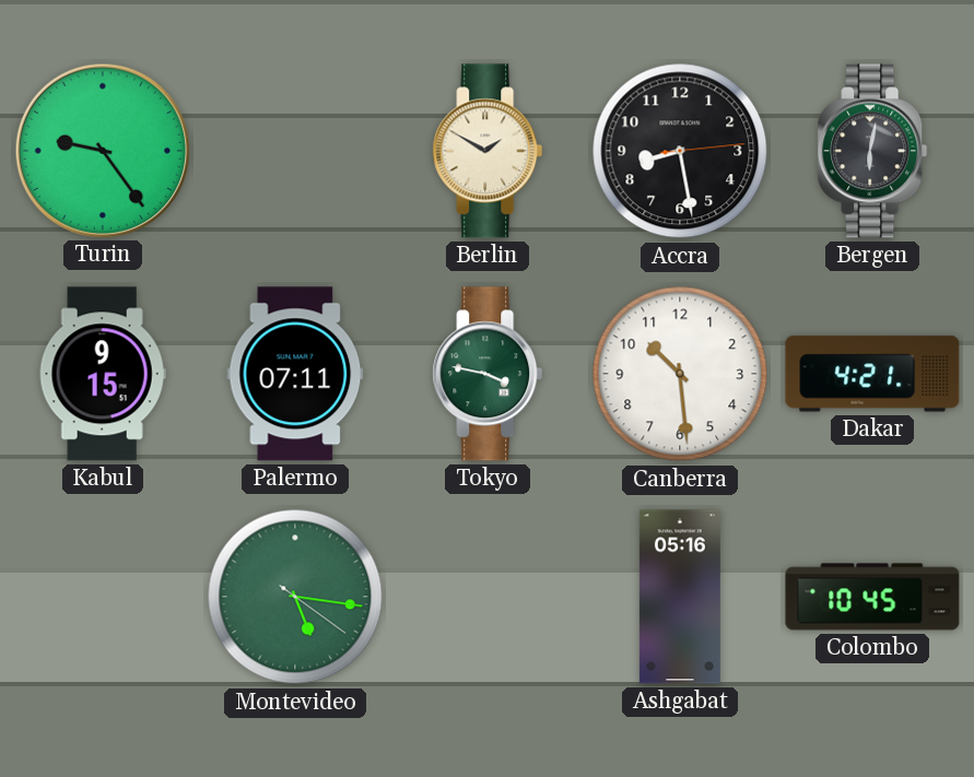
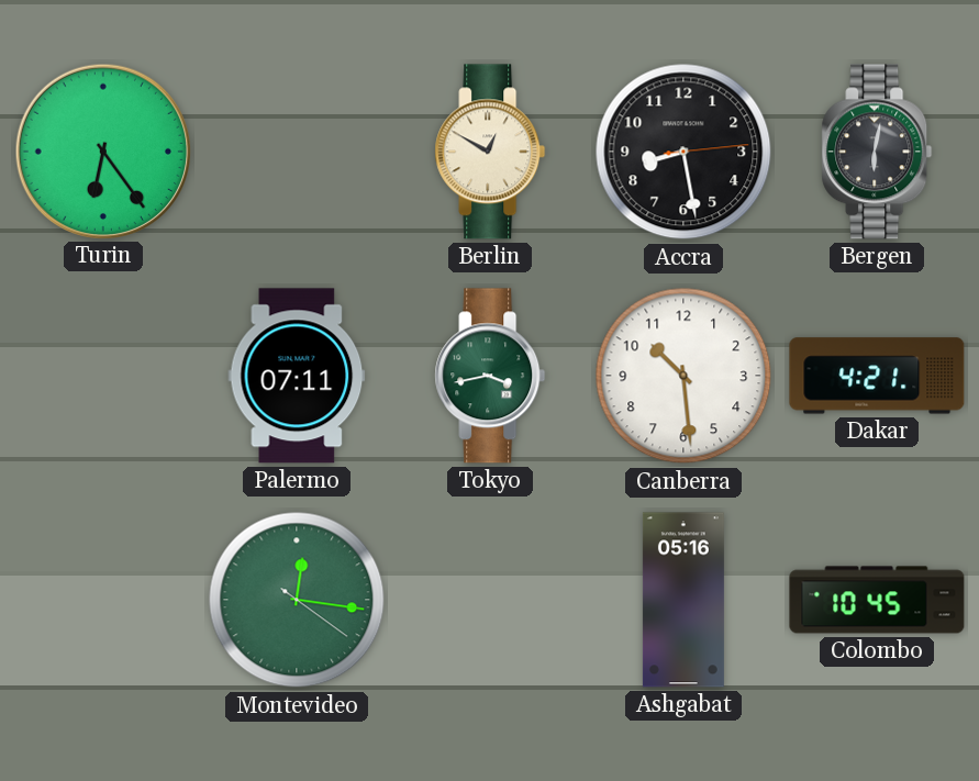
Turin: 9:24 -> 6:24 (102, 150)
Berlin: 1:50 -> 12:50 (490, 152)
Kabul: 9:15 -> none (103, 374)
Tokyo: 3:47 -> 3:43 (490, 376)
Montevideo: 5:16 -> 12:16 (297, 600)
